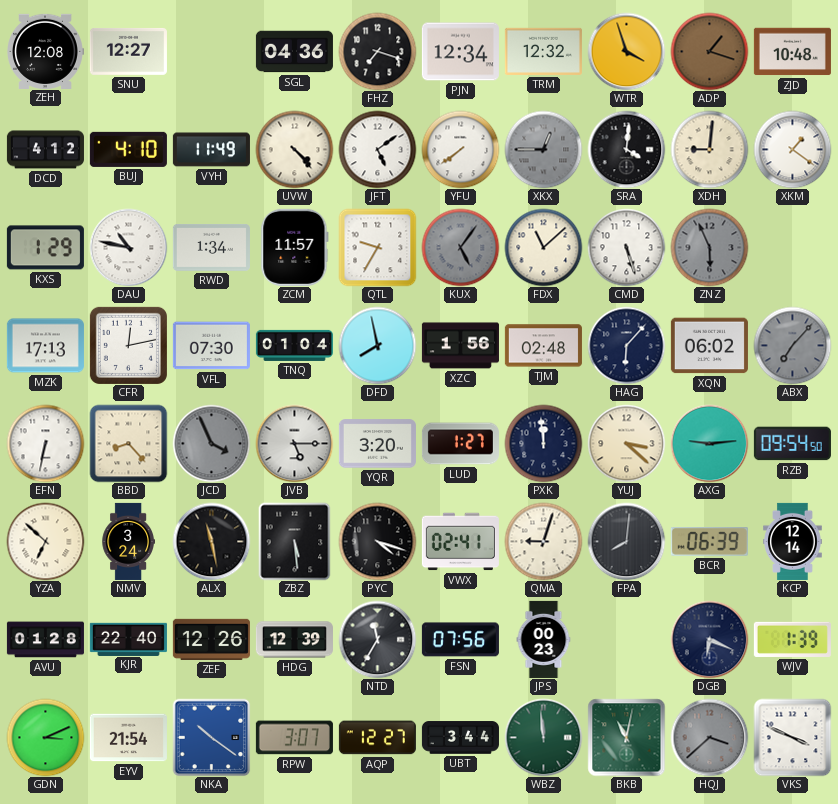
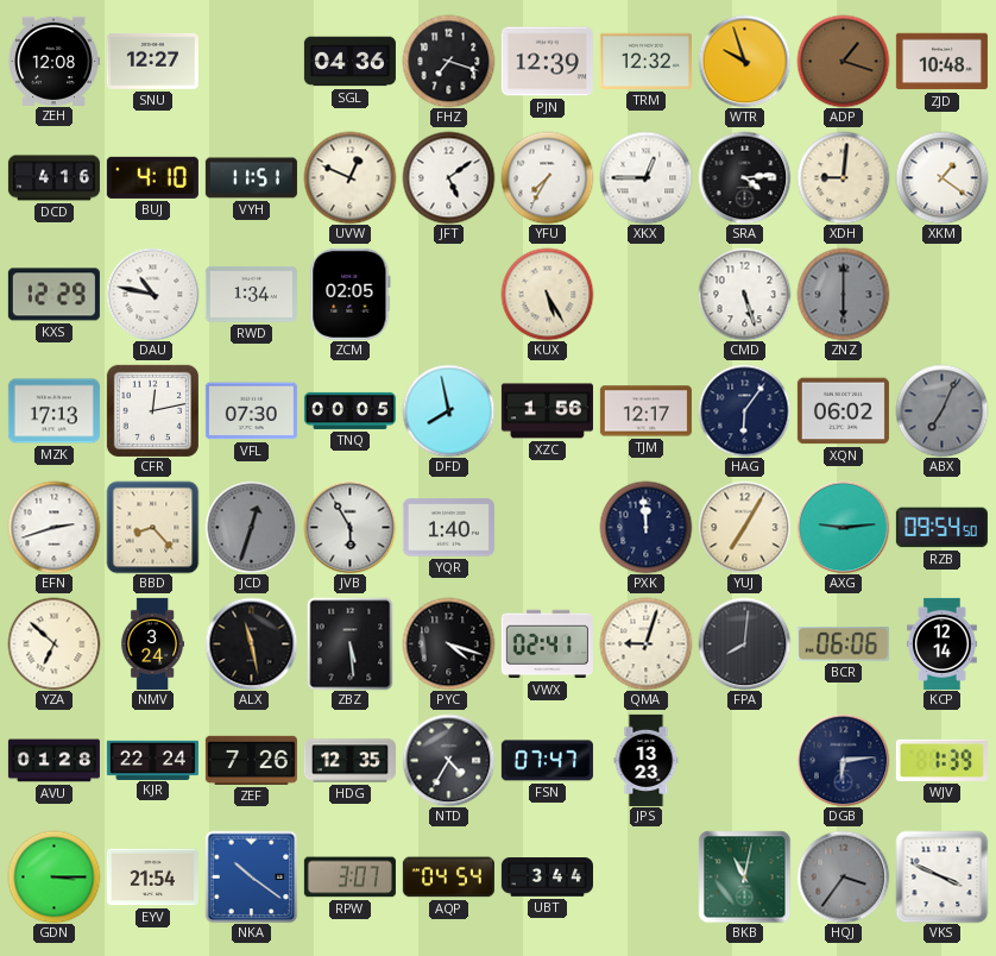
PJN: 12:34 -> 12:39 (547, 62)
WTR: 3:57 -> 9:57 (744, 61)
DCD: 4:12 -> 4:16 (53, 178)
VYH: 11:49 -> 11:51 (251, 178)
UVW: 4:23 -> 12:49 (349, 177)
YFU: 7:39 -> 7:35 (547, 177)
XKX dial: grey -> white (645, 177)
SRA: 4:01 -> 4:14 (744, 177)
KXS: 1:29 -> 12:29 (53, 295)
ZCM: 11:57 -> 02:05 (351, 294)
QTL: 9:35 -> none (377, 247)
KUX: 5:06 -> 5:25 (547, 294)
KUX dial: grey -> cream (547, 294)
FDX: 11:08 -> none (543, 247)
ZNZ: 5:56 -> 6:00 (843, 294)
TNQ: 01:04 -> 00:05 (349, 410)
TJM: 02:48 -> 12:17 (645, 411)
HAG: 6:07 -> 6:06 (744, 410)
ABX: 7:07 -> 7:04 (941, 410)
EFN: 6:32 -> 2:42 (53, 527)
JCD: 3:56 -> 12:33 (251, 527)
JVB: 5:15 -> 5:55 (349, 527)
YQR: 3:20 -> 1:40 (448, 528)
LUD: 1:27 -> none (460, 444)
YUJ: 3:22 -> 7:05 (744, 527)
BCR: 06:39 -> 06:06 (843, 644)
KJR: 22:40 -> 22:24 (152, 760)
ZEF: 12:26 -> 7:26 (251, 760)
HDG: 12:39 -> 12:35 (349, 761)
NTD: 11:35 -> 4:35 (448, 760)
FSN: 07:56 -> 07:47 (547, 761)
JPS: 00:23 -> 13:23 (647, 760)
DGB: 6:19 -> 6:14 (843, 760)
GDN: 3:11 -> 3:15 (53, 876)
AQP: 12:27 -> 04:54 (448, 878)
WBZ: 11:59 -> none (543, 737)
HQJ: 3:38 -> 3:36 (843, 876)
